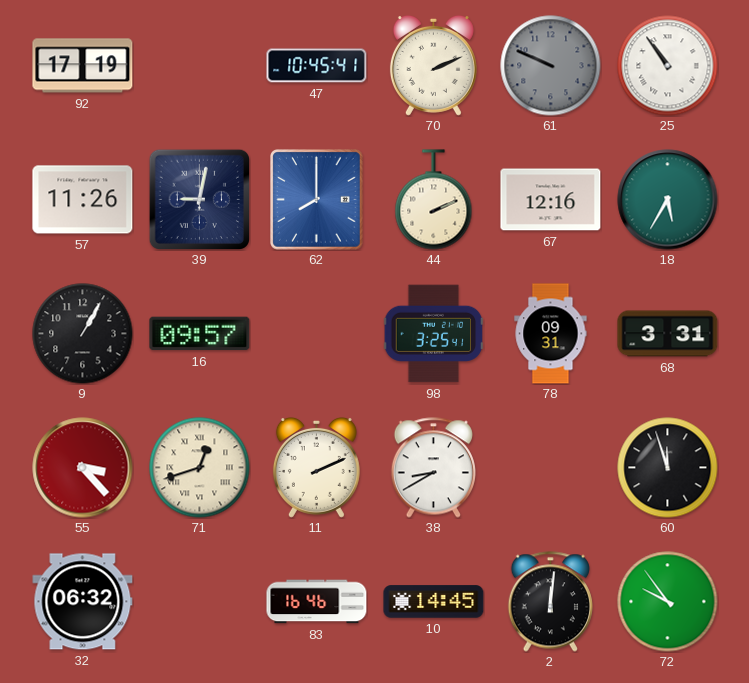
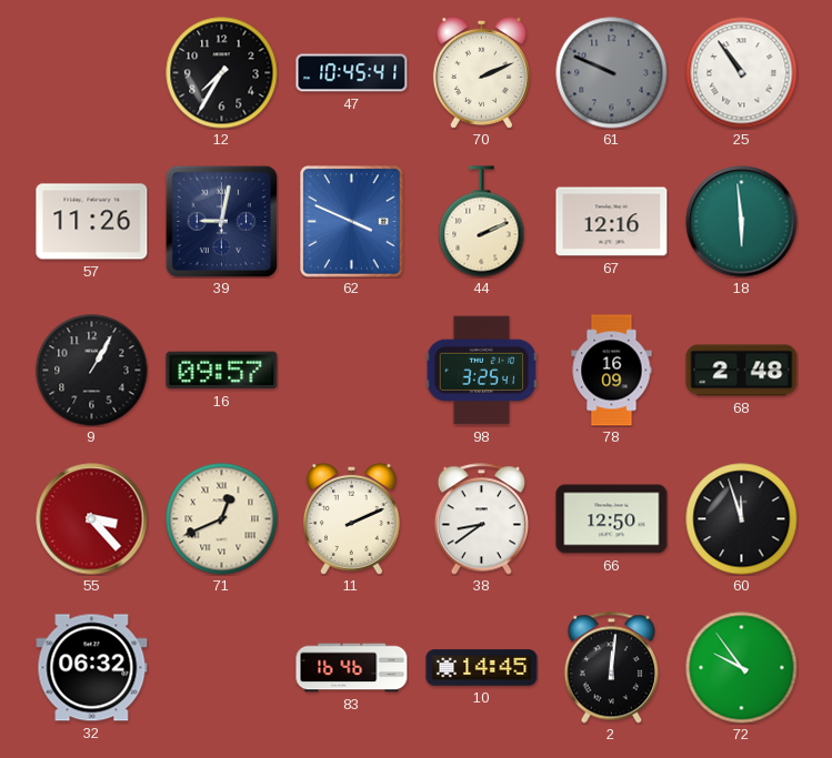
92: 17:19 -> none (83, 66)
12: none -> 7:35 (222, 73)
62: 8:00 -> 3:49 (352, 222)
18: 5:35 -> 5:59 (742, 222)
78: 09:31 -> 16:09 (612, 371)
68: 3:31 -> 2:48 (742, 371)
71: 12:42 -> 12:41 (222, 519)
38: 8:40 -> 8:39 (481, 519)
66: none -> 12:50 (612, 519)
